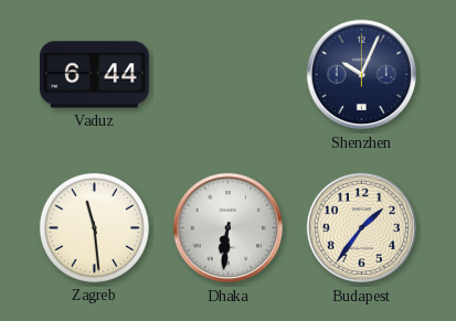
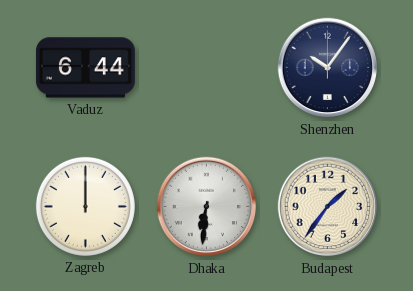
Shenzhen: 10:04 -> 10:06 (328, 68)
Zagreb: 11:29 -> 12:00 (85, 206)
